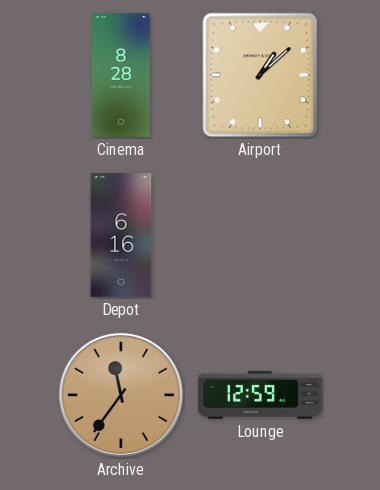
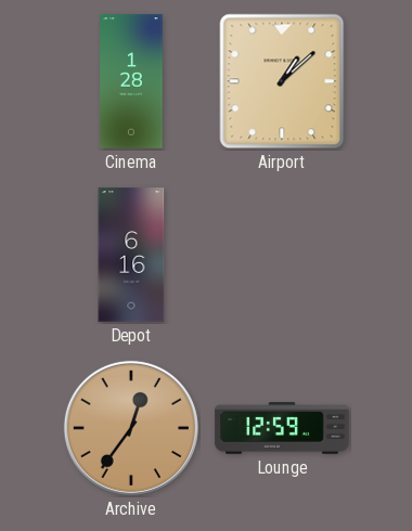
Cinema: 8:28 -> 1:28 (131, 81)
Archive: 11:36 -> 12:36 (131, 428)
